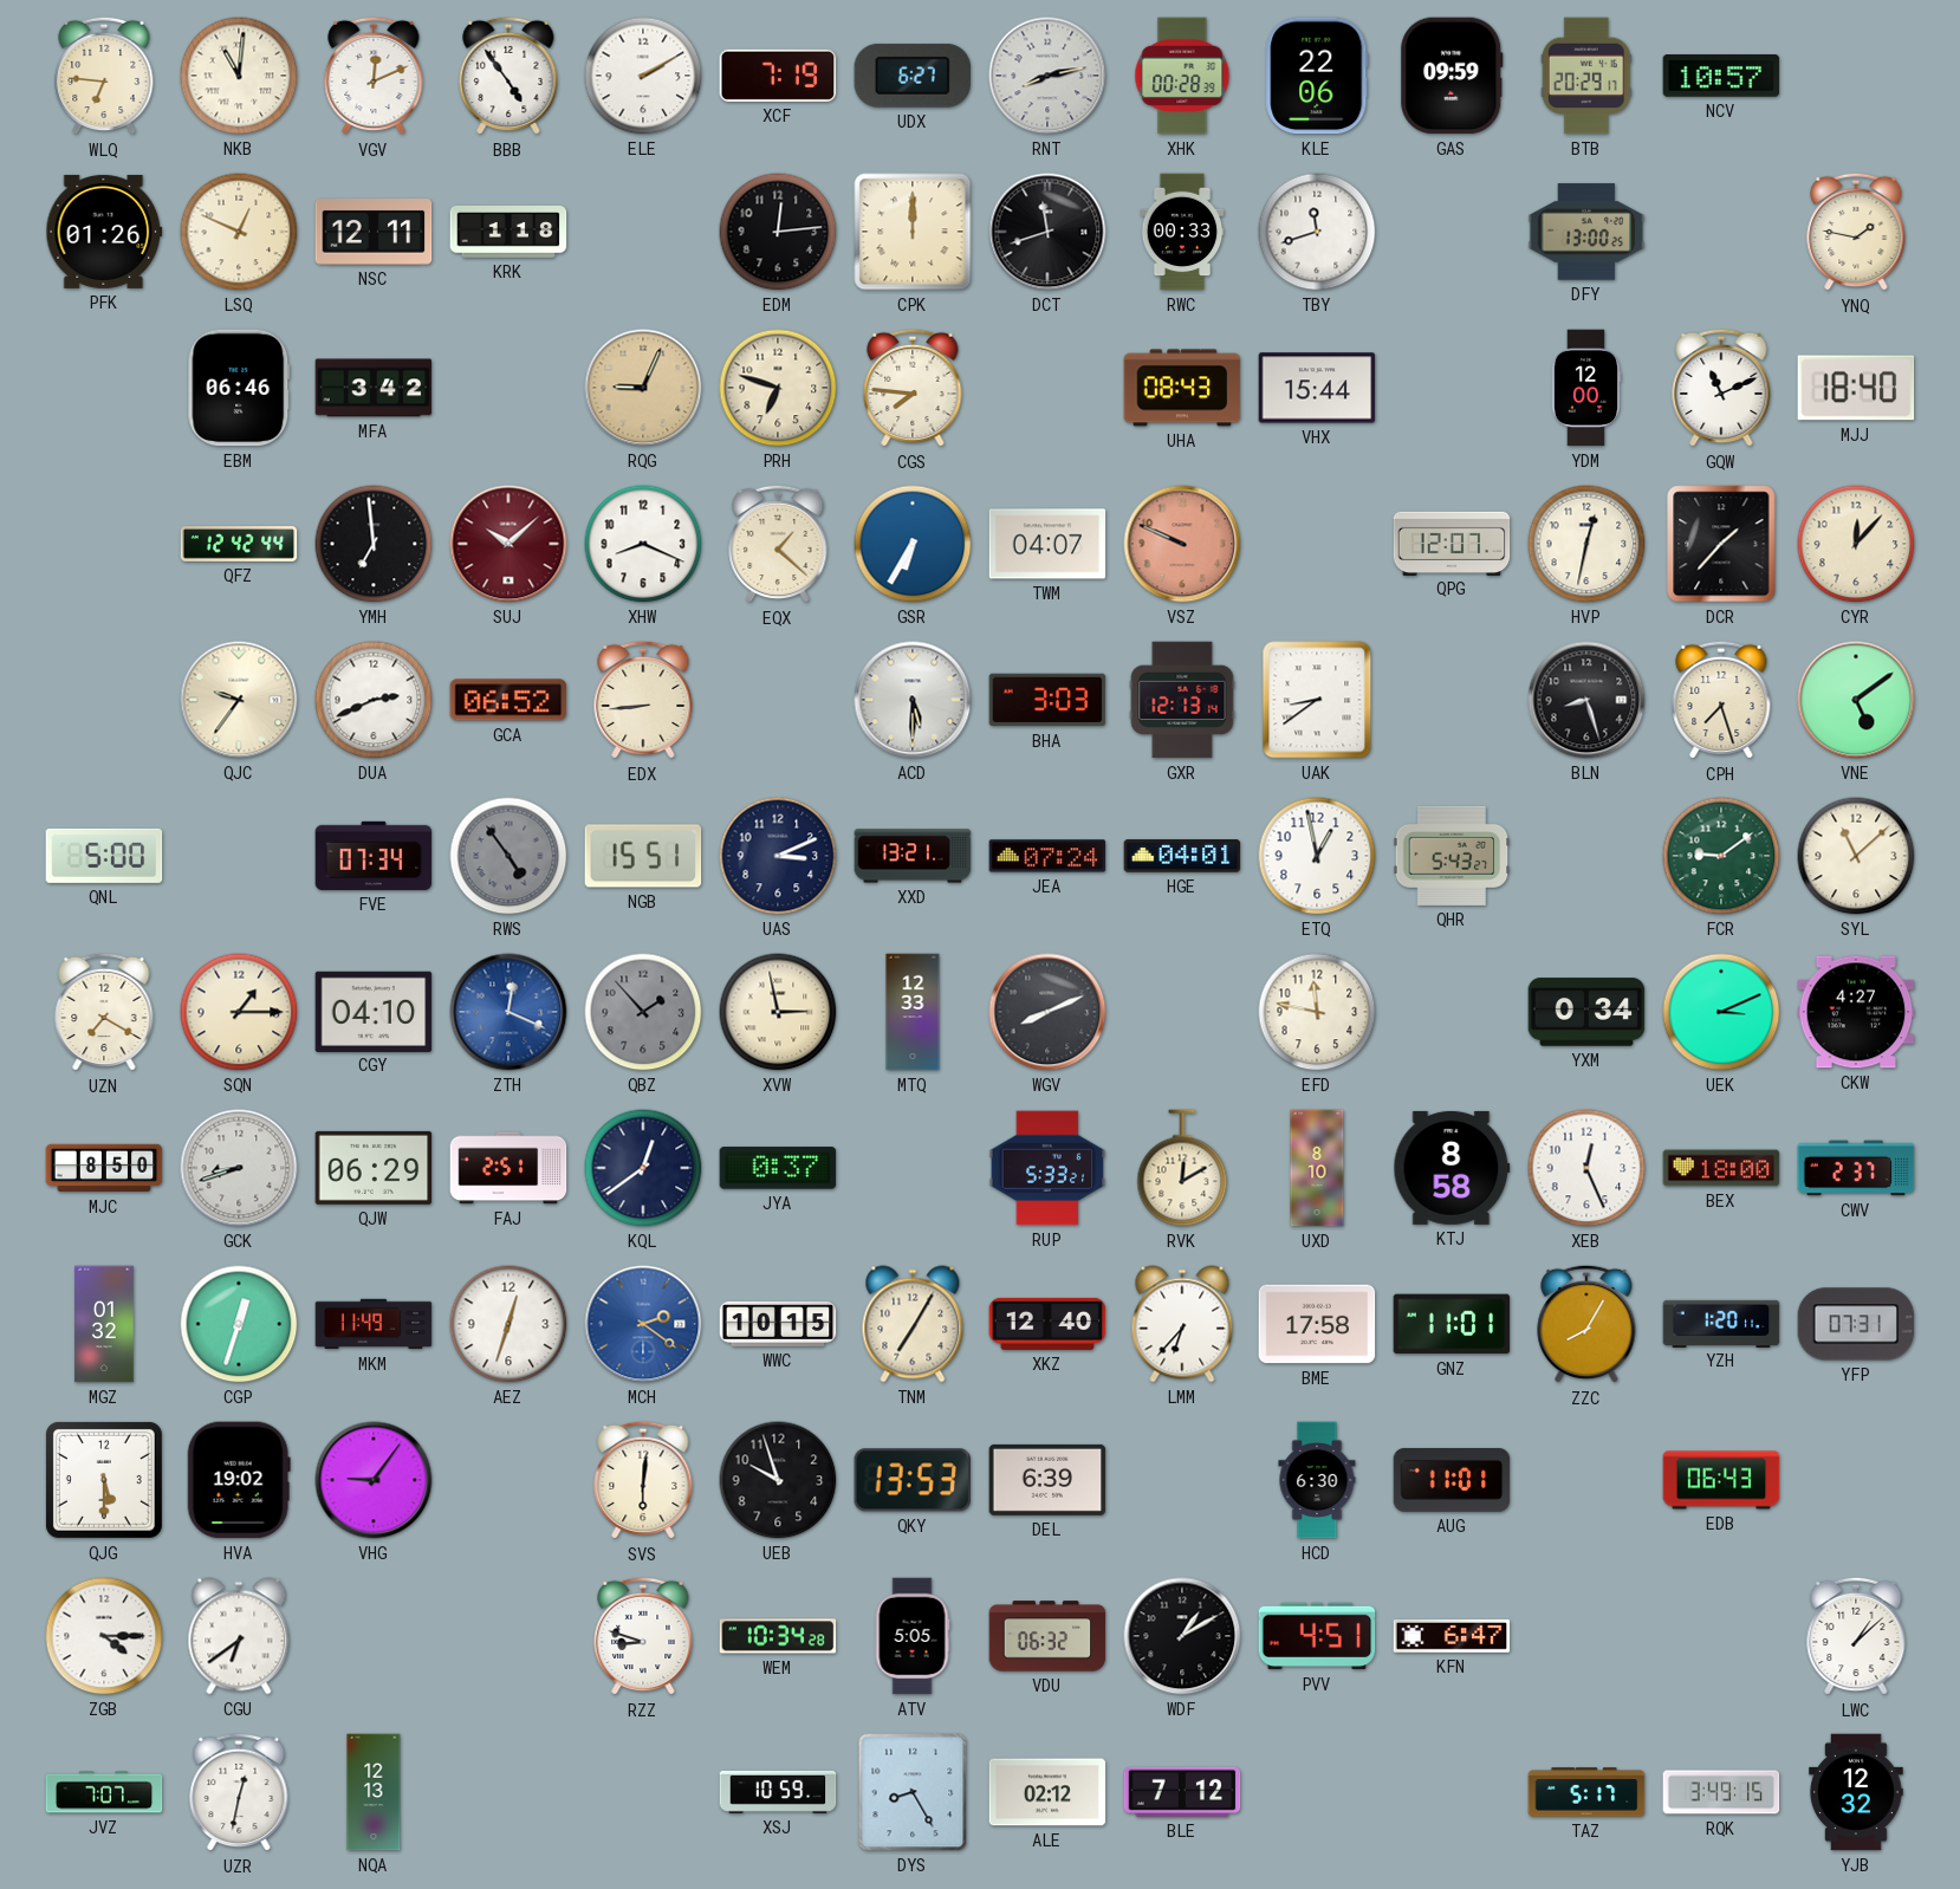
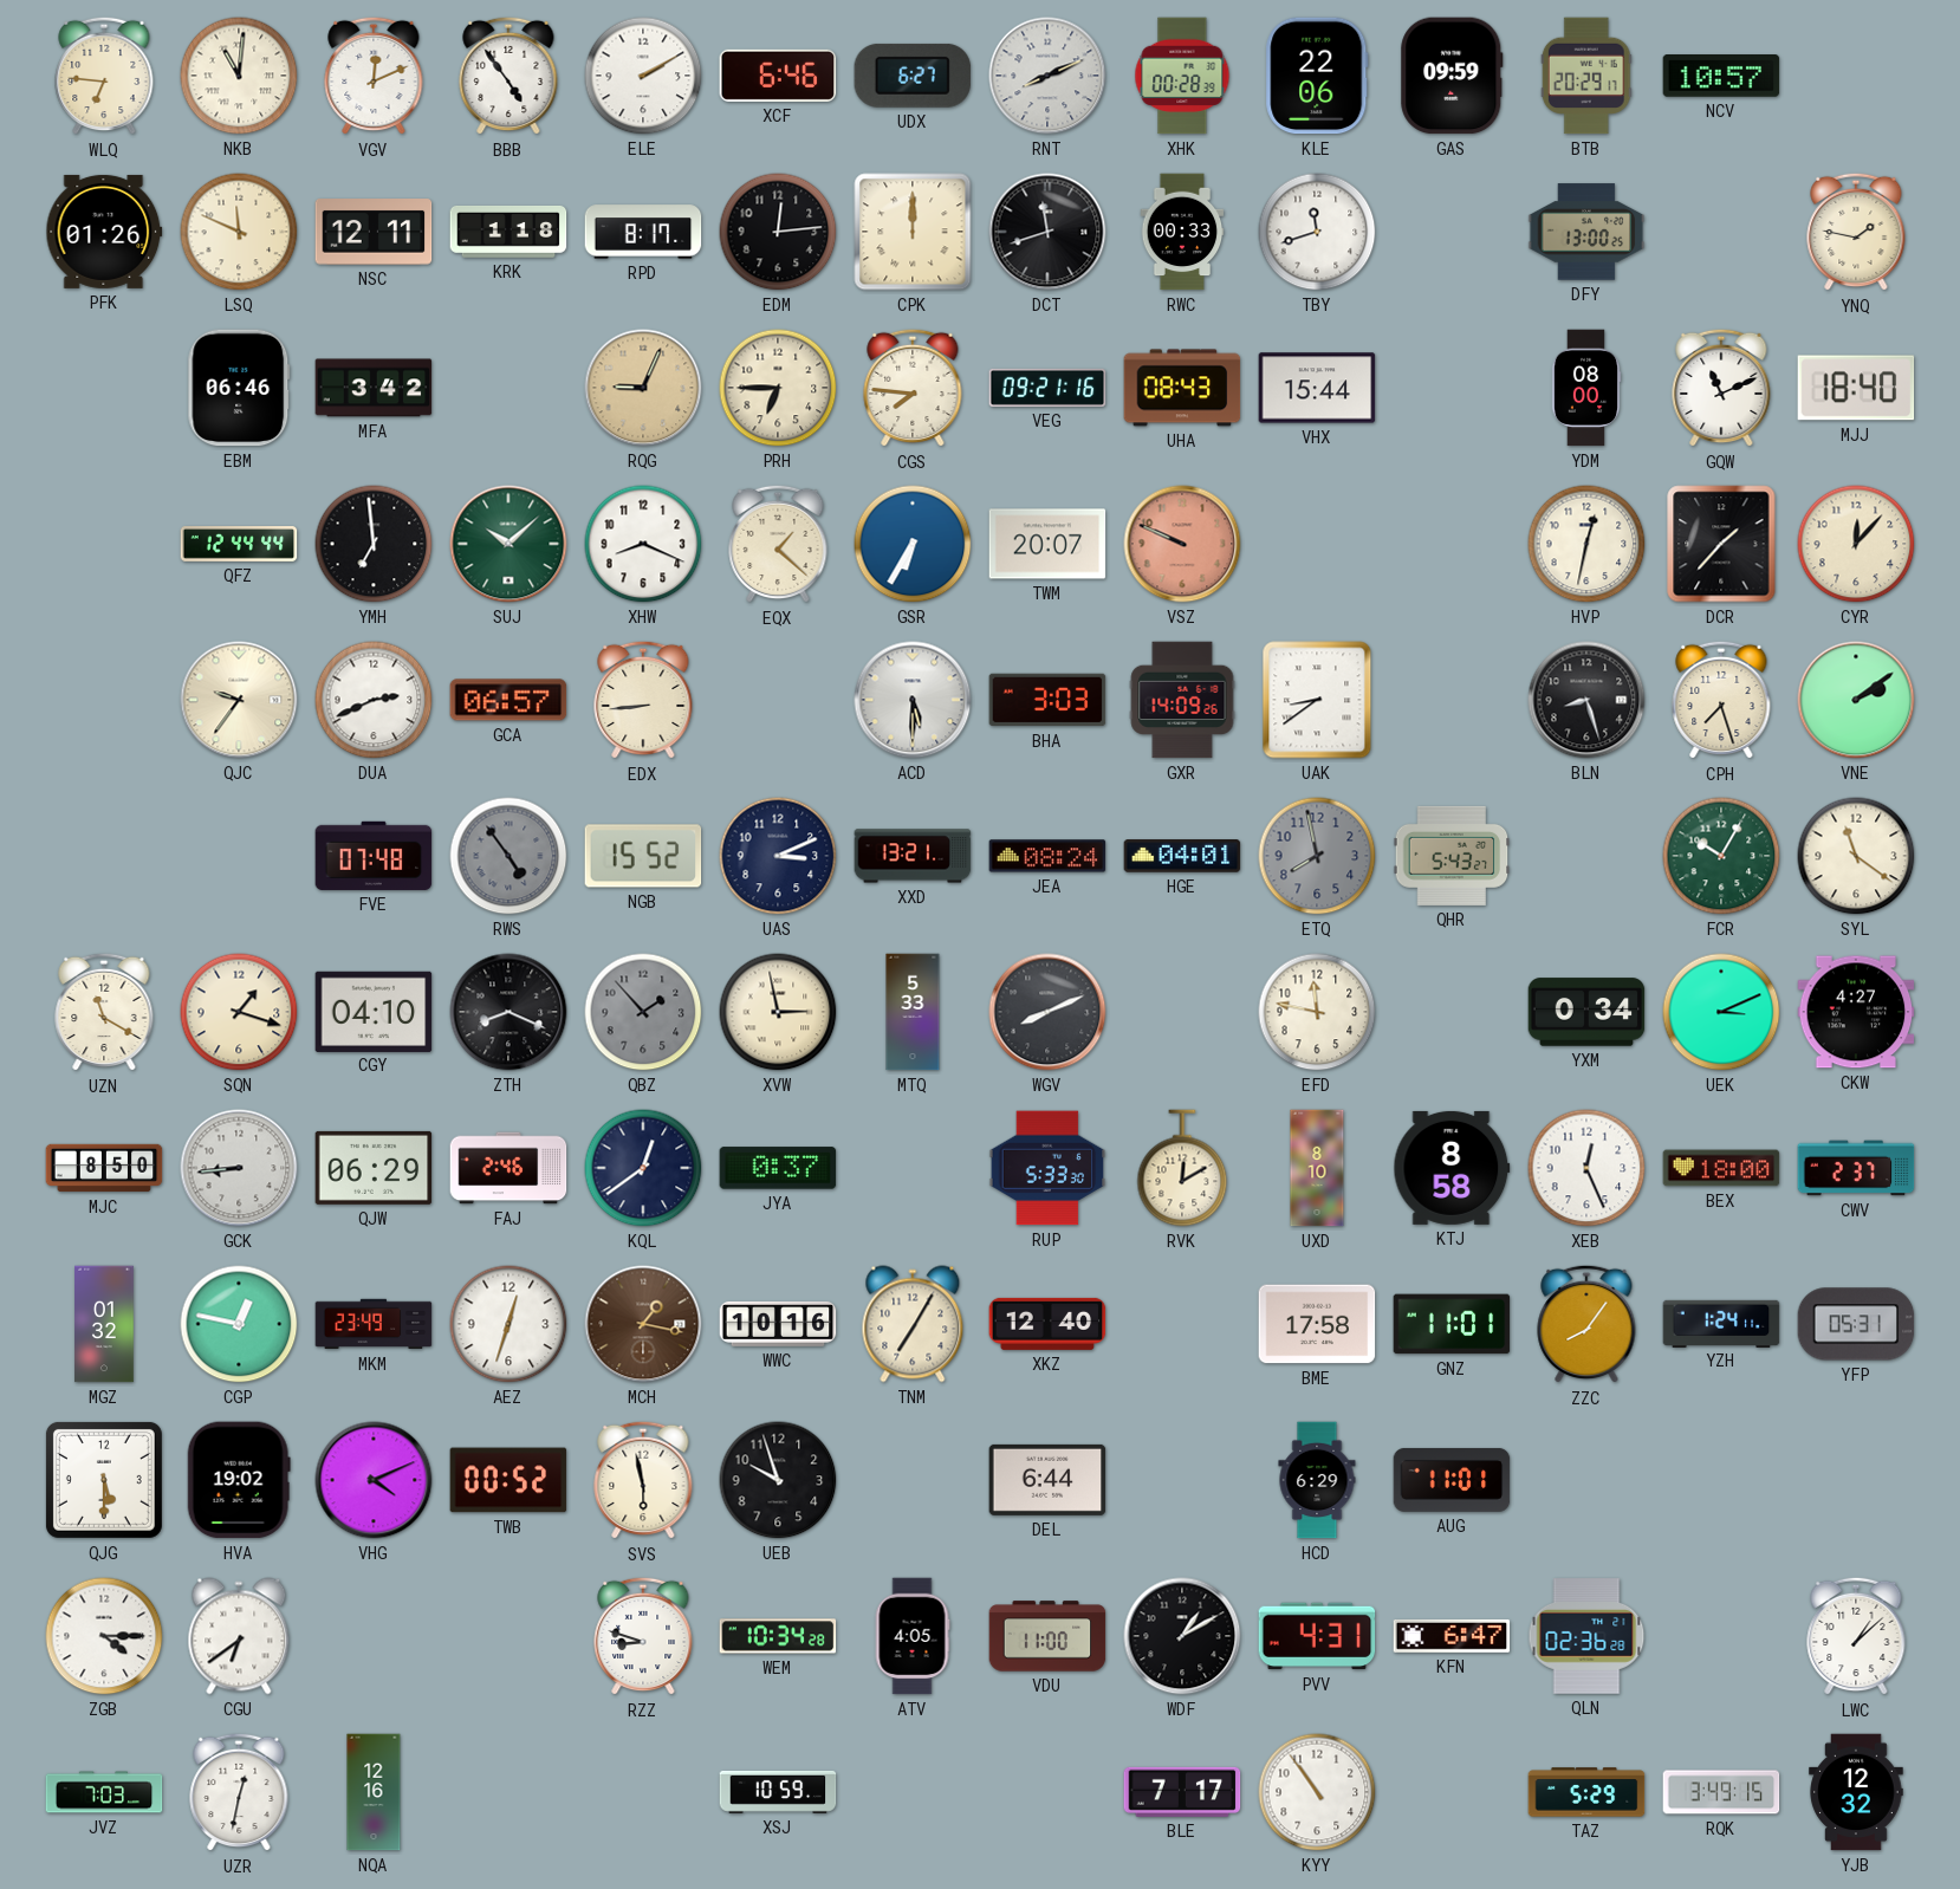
XCF: 7:19 -> 6:46 (778, 76)
RNT: 8:13 -> 8:11 (1047, 76)
LSQ: 12:49 -> 11:49 (239, 232)
RPD: none -> 8:17 (643, 232)
PRH: 6:48 -> 6:45 (778, 388)
VEG: none -> 09:21 (1047, 388)
YDM: 12:00 -> 08:00 (1586, 388)
QFZ: 12:42 -> 12:44 (239, 544)
SUJ dial: burgundy -> green (508, 544)
TWM: 04:07 -> 20:07 (1047, 544)
QPG: 12:07 -> none (1452, 543)
GCA: 06:52 -> 06:57 (508, 700)
GXR: 12:13 -> 14:09 (1182, 700)
VNE: 5:09 -> 2:09 (1856, 700)
QNL: 5:00 -> none (104, 856)
FVE: 07:34 -> 07:48 (374, 856)
NGB: 15:51 -> 15:52 (643, 856)
JEA: 07:24 -> 08:24 (1047, 856)
ETQ: 12:58 -> 7:58 (1317, 856)
ETQ dial: white -> grey (1317, 856)
FCR: 9:09 -> 10:05 (1721, 856)
SYL: 11:08 -> 11:21 (1856, 856)
UZN: 7:20 -> 11:20 (104, 1012)
SQN: 1:15 -> 1:18 (239, 1012)
ZTH: 12:19 -> 8:19 (508, 1012)
ZTH dial: blue -> black (508, 1012)
MTQ: 12:33 -> 5:33 (913, 1012)
GCK: 8:42 -> 8:44 (239, 1168)
FAJ: 2:51 -> 2:46 (508, 1168)
RUP: 5:33:21 -> 5:33:30 (1047, 1168)
CGP: 12:33 -> 12:47 (239, 1324)
MKM: 11:49 -> 23:49 (374, 1324)
MCH: 2:21 -> 1:17 (643, 1324)
MCH dial: blue -> brown (643, 1324)
WWC: 10:15 -> 10:16 (778, 1324)
LMM: 6:37 -> none (1182, 1324)
ZZC: 8:05 -> 8:06 (1586, 1324)
YZH: 1:20 -> 1:24 (1721, 1323)
YFP: 07:31 -> 05:31 (1856, 1324)
VHG: 9:06 -> 4:11 (374, 1480)
TWB: none -> 00:52 (508, 1480)
SVS: 6:01 -> 5:58 (643, 1480)
QKY: 13:53 -> none (911, 1480)
DEL: 6:39 -> 6:44 (1047, 1480)
HCD: 6:30 -> 6:29 (1317, 1480)
EDB: 06:43 -> none (1721, 1480)
ATV: 5:05 -> 4:05 (913, 1636)
VDU: 06:32 -> 11:00 (1047, 1636)
PVV: 4:51 -> 4:31 (1317, 1636)
QLN: none -> 02:36 (1586, 1636)
JVZ: 7:07 -> 7:03 (104, 1792)
NQA: 12:13 -> 12:16 (374, 1792)
DYS: 8:25 -> none (913, 1792)
ALE: 02:12 -> none (1047, 1792)
BLE: 7:12 -> 7:17 (1182, 1792)
KYY: none -> 10:54 (1317, 1792)
TAZ: 5:17 -> 5:29 (1586, 1792)
